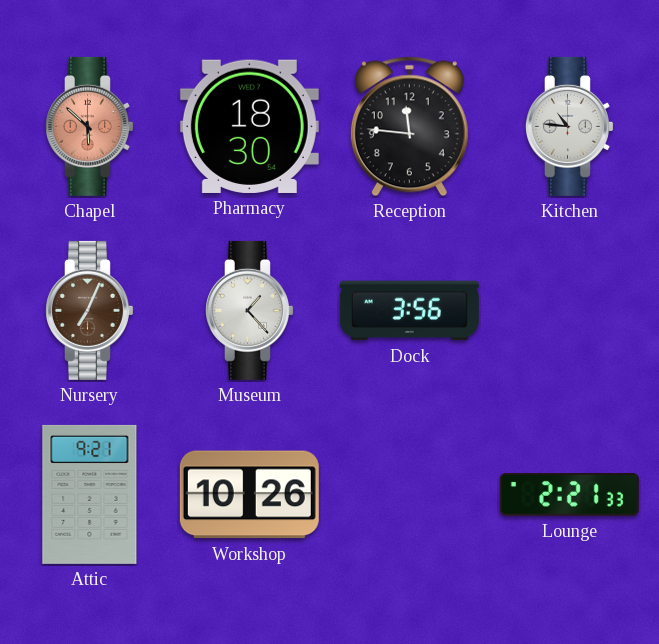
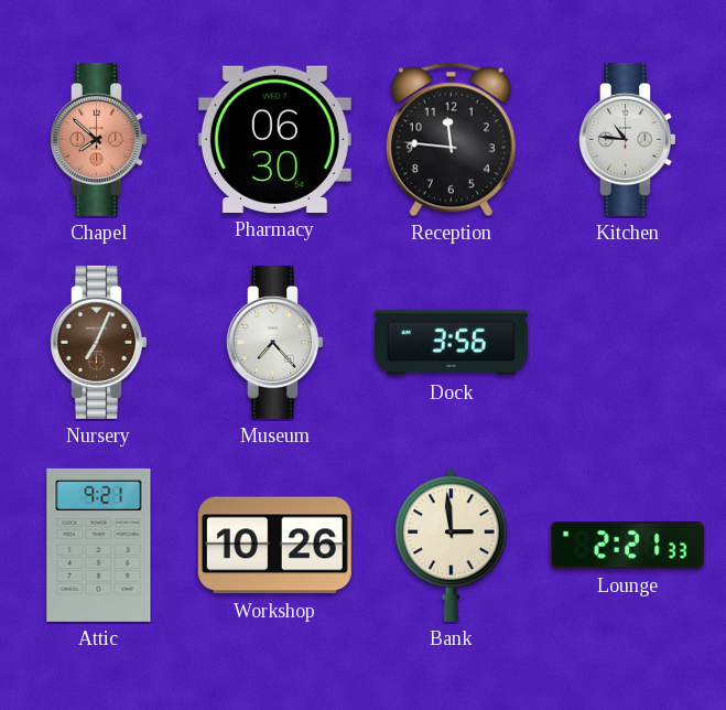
Chapel: 5:52 -> 7:52 (99, 139)
Pharmacy: 18:30 -> 06:30 (274, 139)
Museum: 1:23 -> 7:23 (275, 342)
Bank: none -> 2:59 (452, 545)
